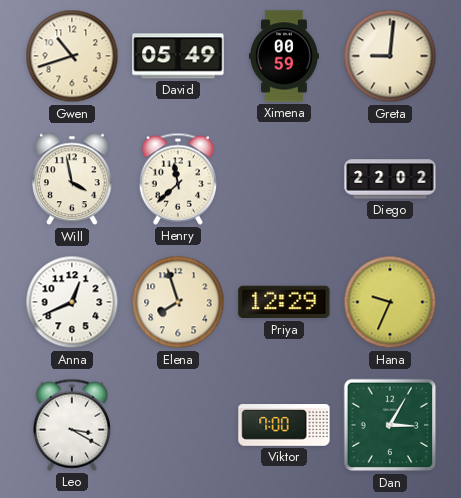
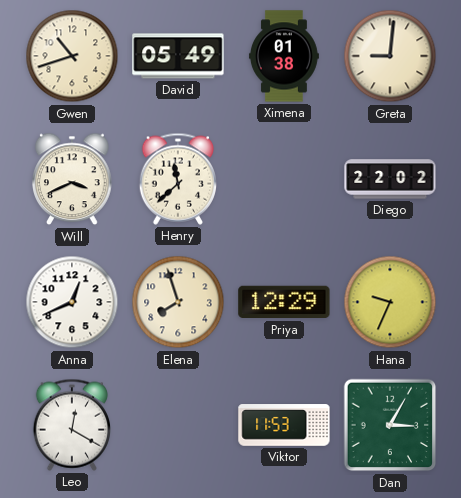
Ximena: 00:59 -> 01:38 (284, 56)
Will: 3:58 -> 3:41 (72, 179)
Leo: 3:20 -> 12:20 (71, 425)
Viktor: 7:00 -> 11:53 (284, 425)
